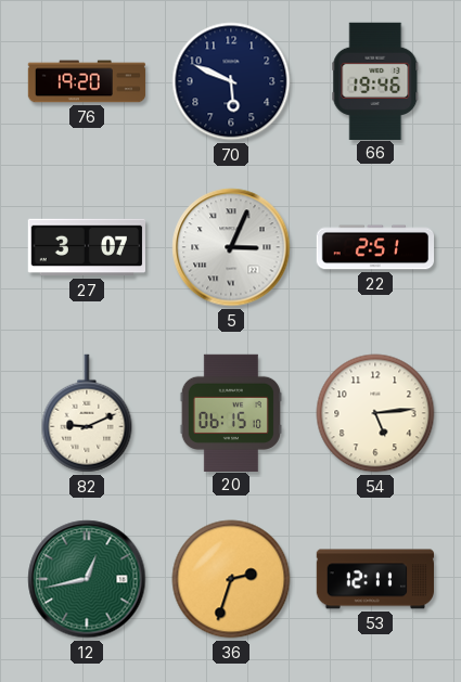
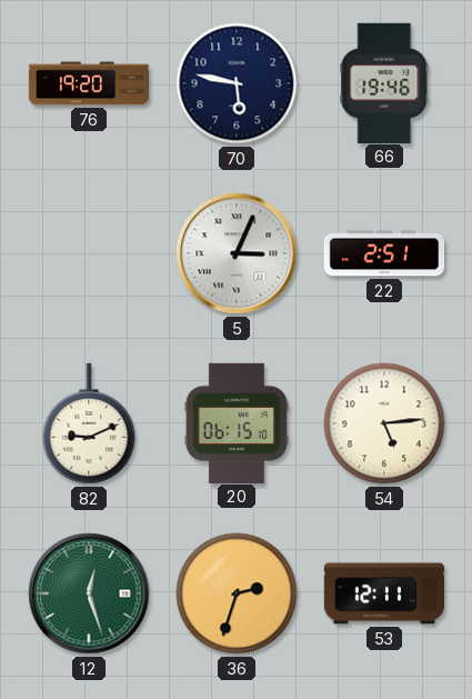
70: 5:49 -> 5:47 (237, 83)
27: 3:07 -> none (87, 247)
12: 12:43 -> 12:27 (89, 593)
